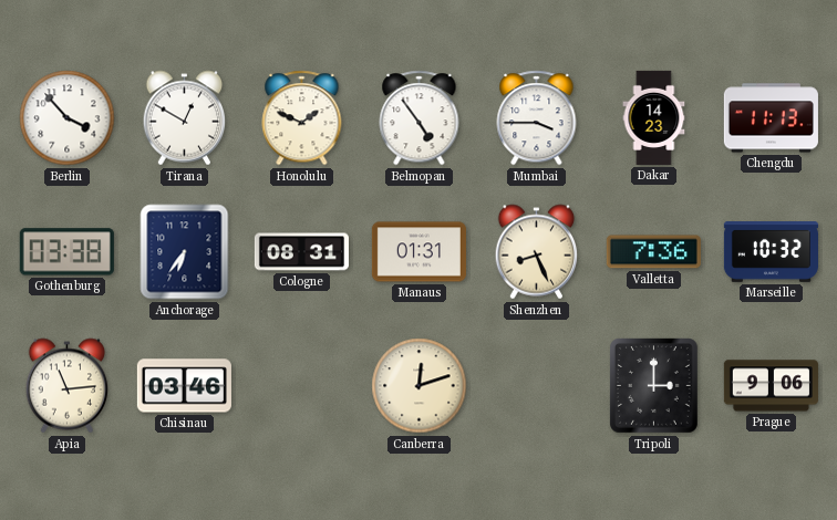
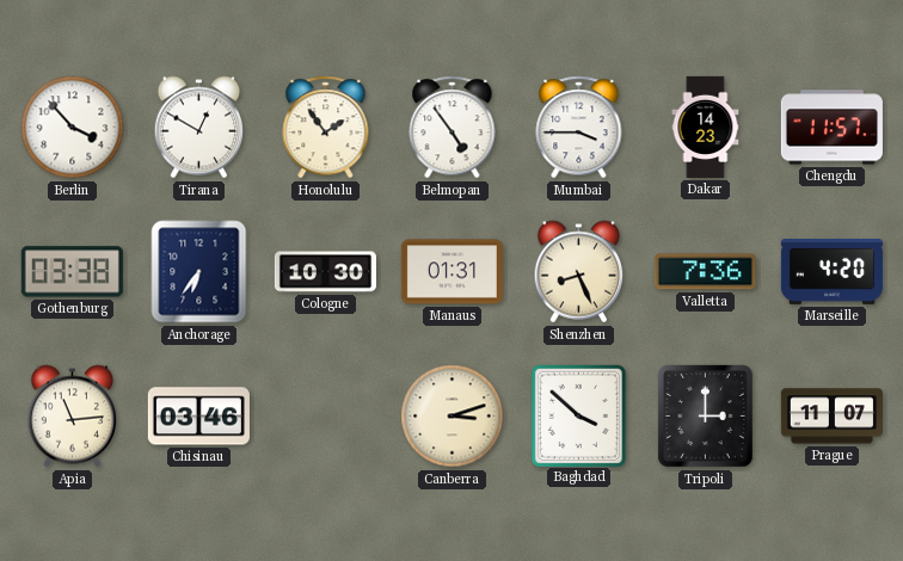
Honolulu: 1:49 -> 1:54 (326, 128)
Chengdu: 11:13 -> 11:57 (831, 128)
Cologne: 08:31 -> 10:30 (325, 272)
Marseille: 10:32 -> 4:20 (831, 272)
Canberra: 12:12 -> 3:12 (453, 417)
Baghdad: none -> 3:52 (578, 415)
Prague: 9:06 -> 11:07 (831, 417)
